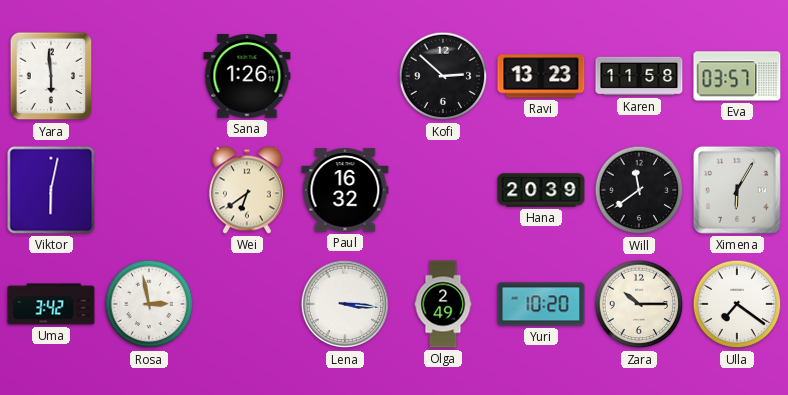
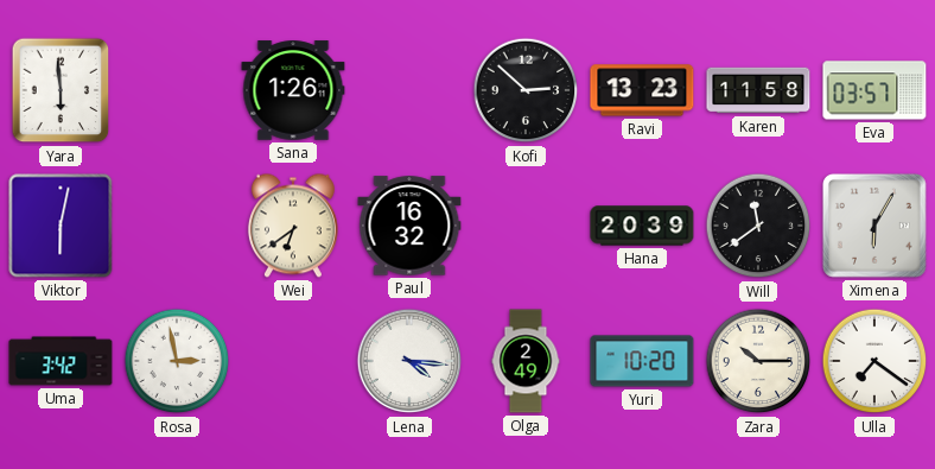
Lena: 3:16 -> 4:16 (409, 361)
